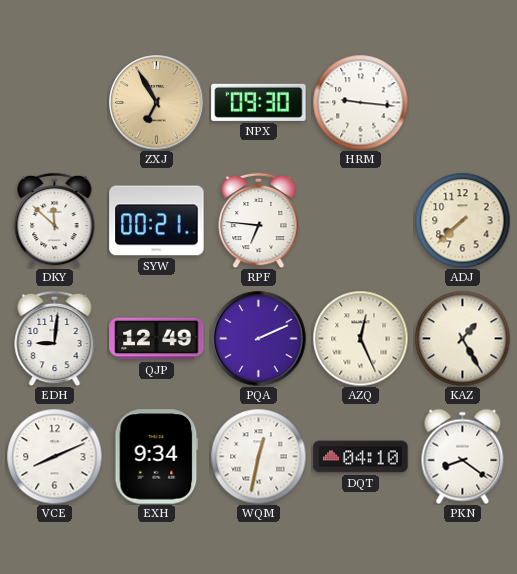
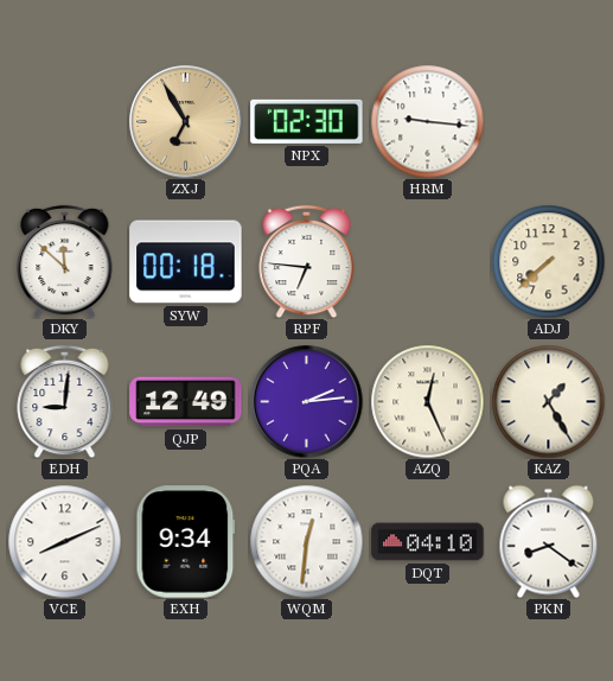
NPX: 09:30 -> 02:30 (307, 121)
SYW: 00:21 -> 00:18 (186, 262)
PQA: 2:11 -> 2:14 (307, 402)
WQM: 12:32 -> 12:31 (306, 541)
